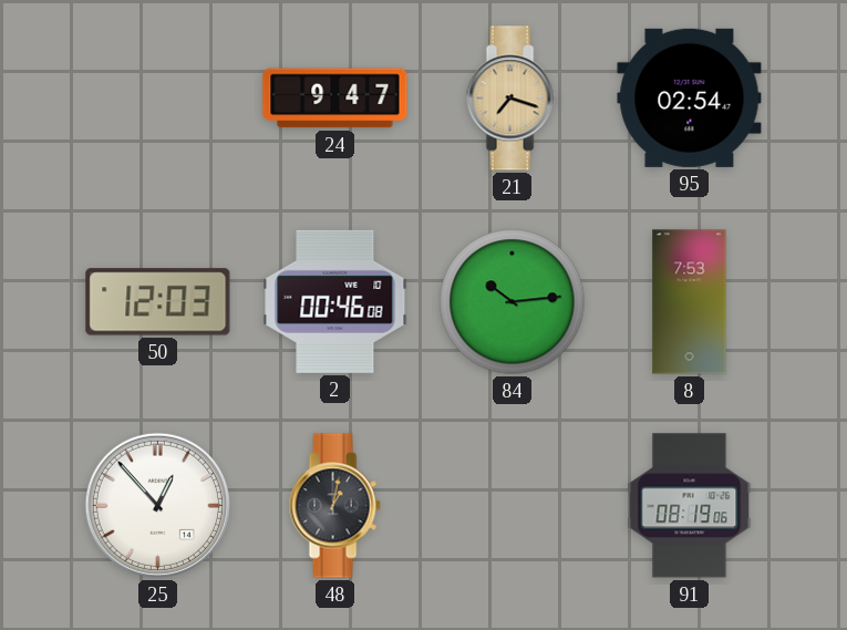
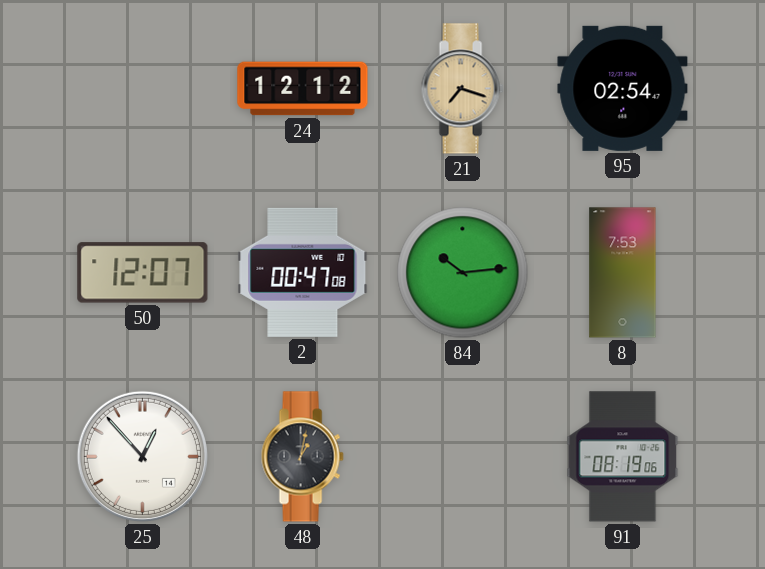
24: 9:47 -> 12:12 (303, 89)
50: 12:03 -> 12:07 (143, 273)
2: 00:46 -> 00:47 (303, 272)
